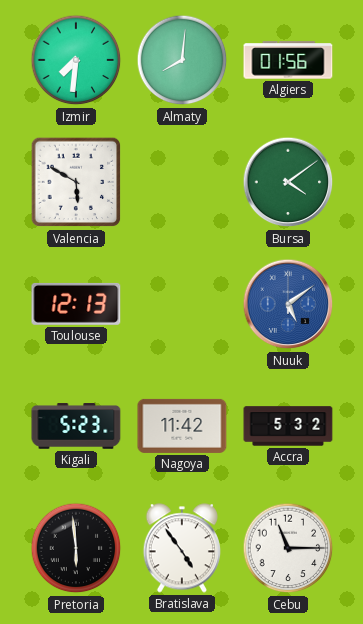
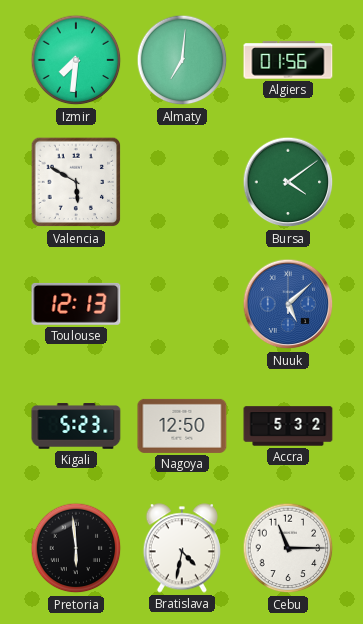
Almaty: 8:01 -> 7:01 (182, 60)
Nuuk: 5:09 -> 5:08 (288, 304)
Nagoya: 11:42 -> 12:50 (182, 426)
Bratislava: 4:54 -> 4:32 (181, 548)
